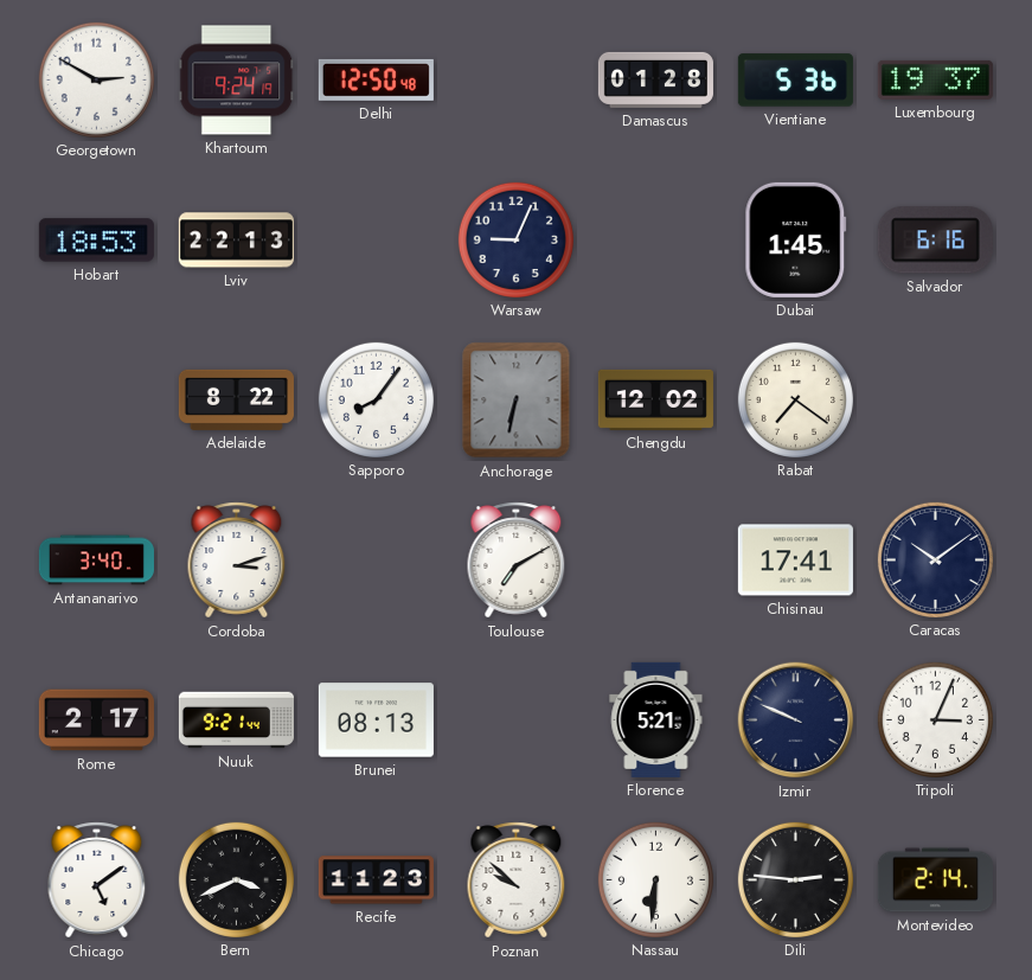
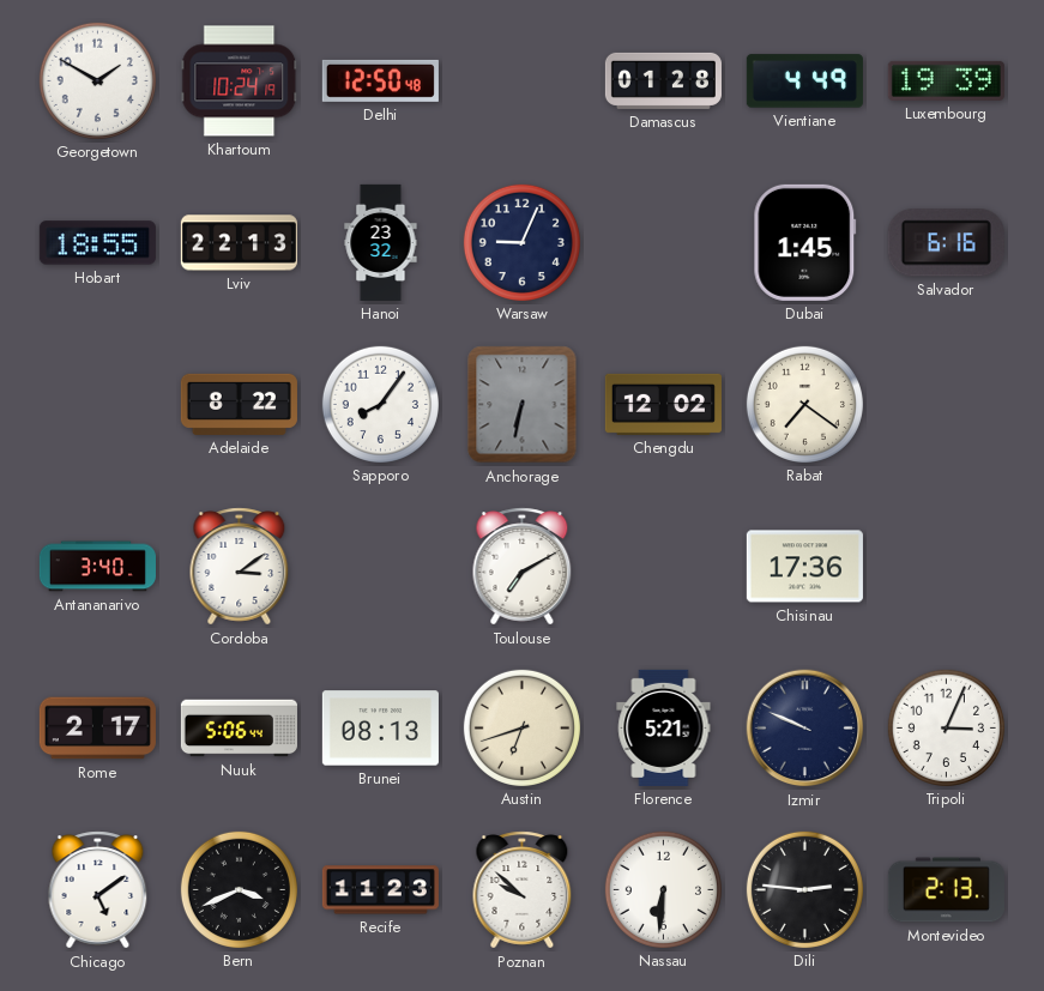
Georgetown: 2:50 -> 1:50 (97, 80)
Khartoum: 9:24 -> 10:24 (240, 81)
Vientiane: 5:36 -> 4:49 (804, 81)
Luxembourg: 19:37 -> 19:39 (946, 80)
Hobart: 18:53 -> 18:55 (97, 243)
Hanoi: none -> 23:32 (381, 242)
Cordoba: 3:12 -> 3:09 (240, 567)
Chisinau: 17:41 -> 17:36 (804, 567)
Caracas: 10:09 -> none (935, 559)
Nuuk: 9:21 -> 5:06 (239, 729)
Austin: none -> 6:42 (521, 727)
Montevideo: 2:14 -> 2:13 (946, 890)
